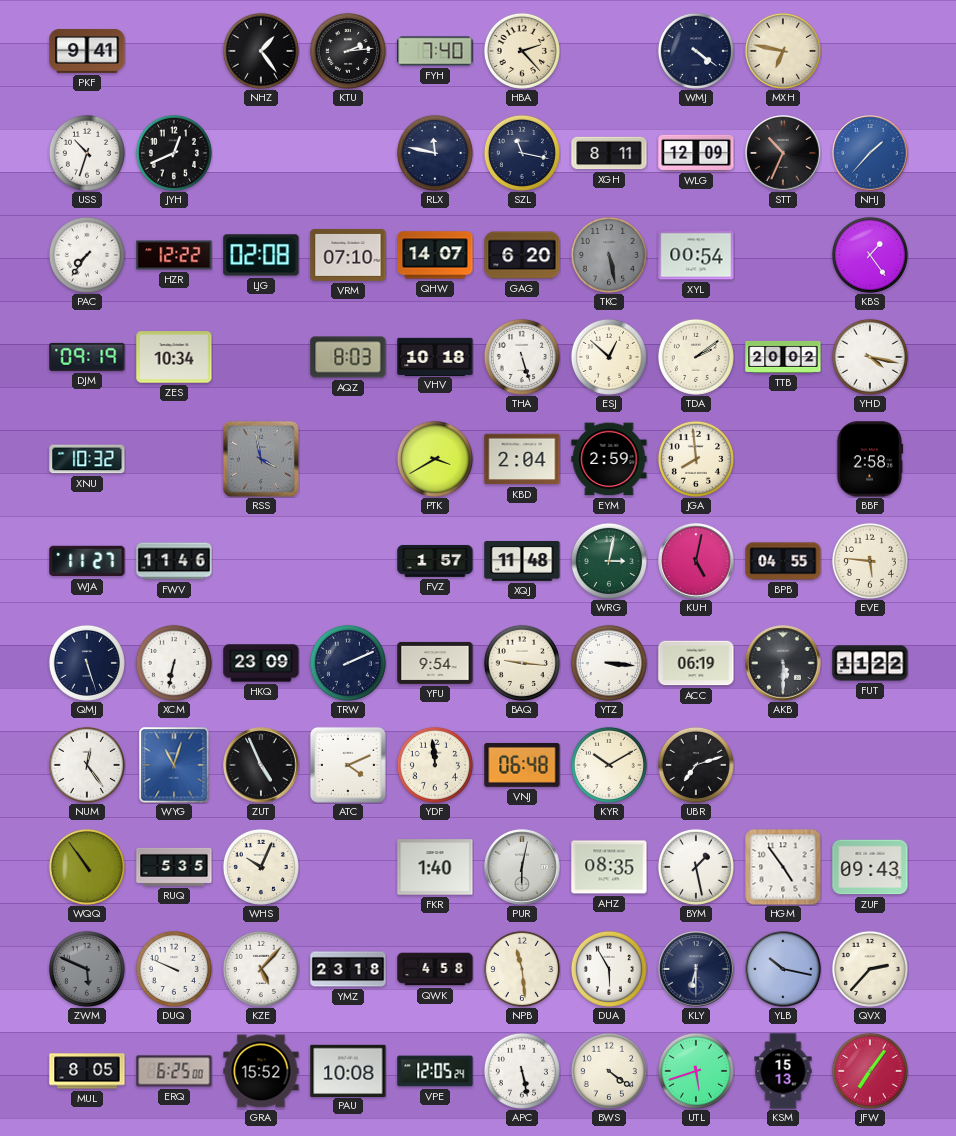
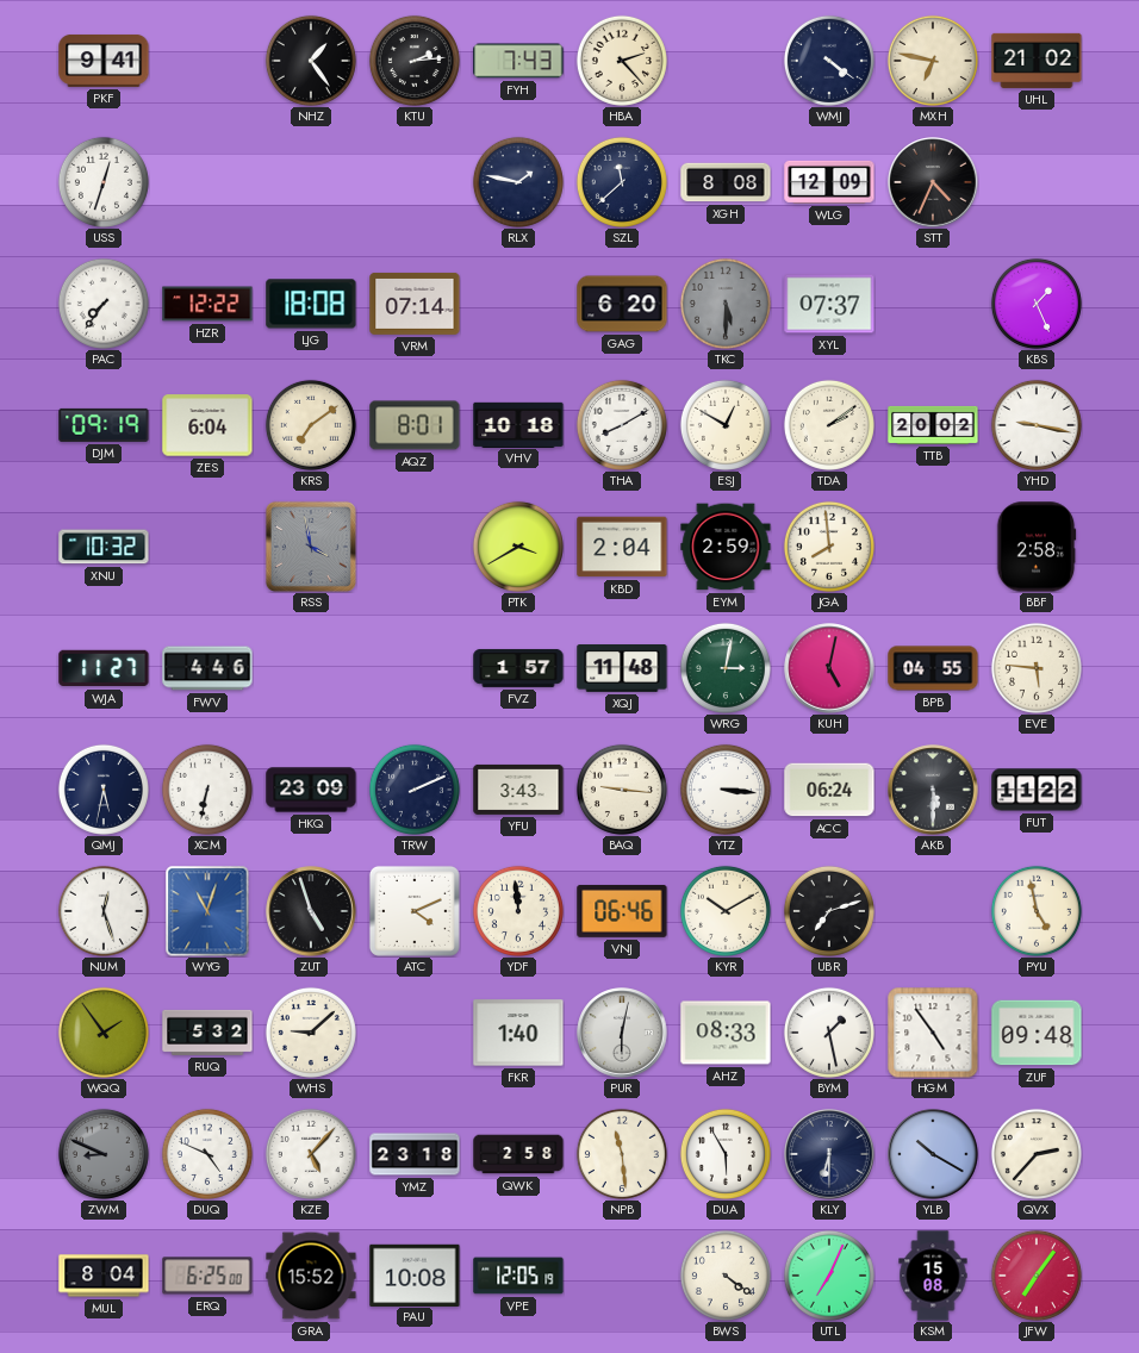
FYH: 7:40 -> 7:43 (518, 61)
UHL: none -> 21:02 (1037, 61)
USS: 10:33 -> 12:33 (104, 182)
JYH: 12:41 -> none (174, 153)
RLX: 11:47 -> 1:47 (518, 182)
SZL: 11:17 -> 11:38 (622, 182)
XGH: 8:11 -> 8:08 (726, 182)
STT: 10:34 -> 4:34 (933, 182)
NHJ: 1:37 -> none (870, 153)
LJG: 02:08 -> 18:08 (311, 304)
VRM: 07:10 -> 07:14 (415, 304)
QHW: 14:07 -> none (435, 255)
TKC: 5:28 -> 5:30 (726, 304)
XYL: 00:54 -> 07:37 (829, 304)
KBS: 1:24 -> 1:26 (1037, 304)
ZES: 10:34 -> 6:04 (207, 425)
KRS: none -> 7:09 (311, 425)
AQZ: 8:03 -> 8:01 (415, 425)
THA: 5:27 -> 8:10 (622, 425)
ESJ: 12:52 -> 12:50 (726, 425)
YHD: 4:17 -> 9:17 (1037, 425)
FWV: 11:46 -> 4:46 (207, 668)
QMJ: 5:27 -> 5:32 (104, 790)
YFU: 9:54 -> 3:43 (518, 790)
ACC: 06:19 -> 06:24 (829, 790)
NUM: 12:24 -> 12:27 (104, 911)
ZUT: 4:56 -> 4:57 (311, 911)
VNJ: 06:48 -> 06:46 (622, 911)
PYU: none -> 4:58 (1037, 911)
WQQ: 10:54 -> 1:54 (104, 1033)
RUQ: 5:35 -> 5:32 (207, 1033)
WHS: 10:04 -> 9:08 (311, 1033)
AHZ: 08:35 -> 08:33 (726, 1033)
ZUF: 09:43 -> 09:48 (1037, 1033)
ZWM: 5:49 -> 8:49 (104, 1154)
DUQ: 9:49 -> 4:49 (207, 1154)
QWK: 4:58 -> 2:58 (518, 1154)
YLB: 10:17 -> 10:20 (933, 1154)
MUL: 8:05 -> 8:04 (104, 1276)
VPE: 12:05:24 -> 12:05:19 (518, 1276)
APC: 5:28 -> none (522, 1071)
UTL: 5:42 -> 7:04 (829, 1276)
KSM: 15:13 -> 15:08 (933, 1276)
